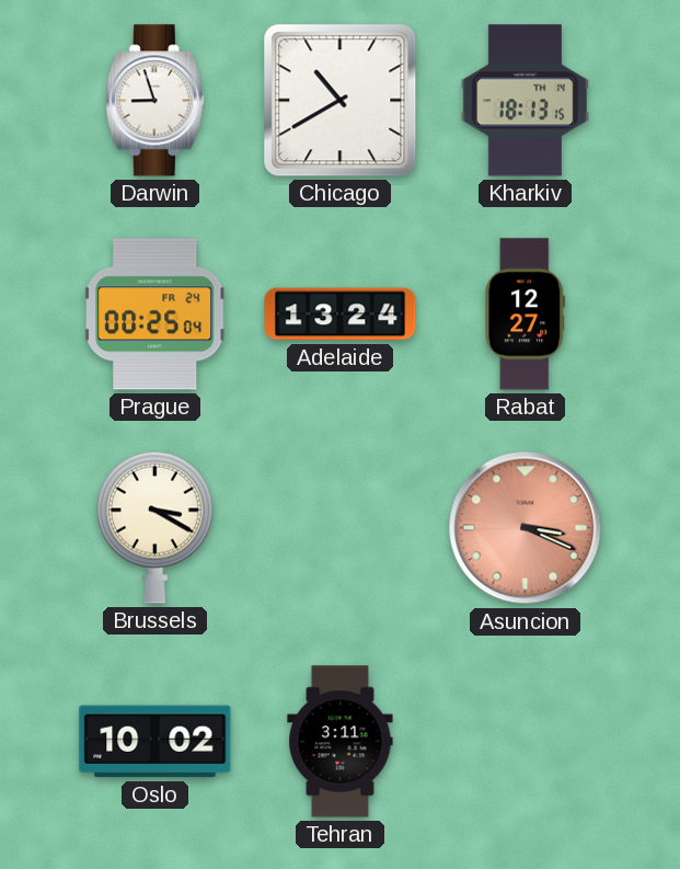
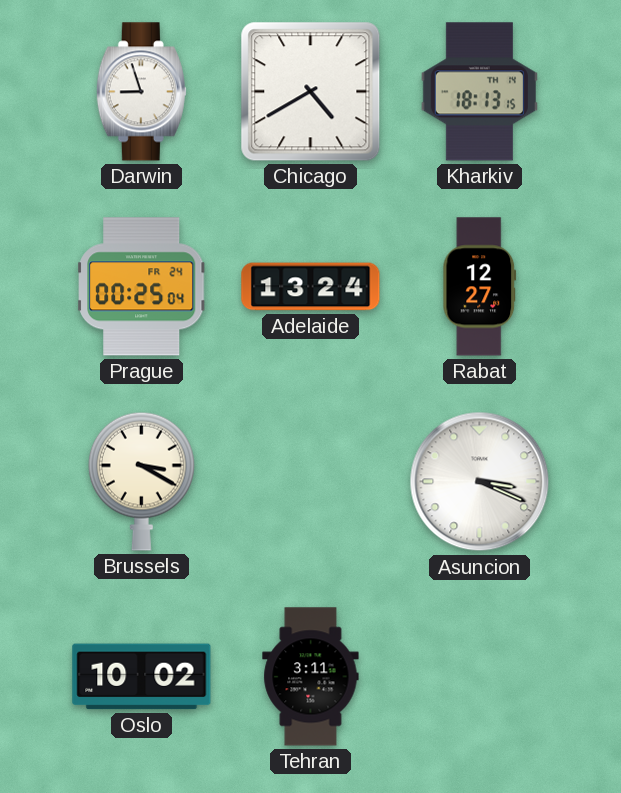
Chicago: 10:40 -> 4:40 (311, 92)
Asuncion dial: salmon -> white (480, 482)
